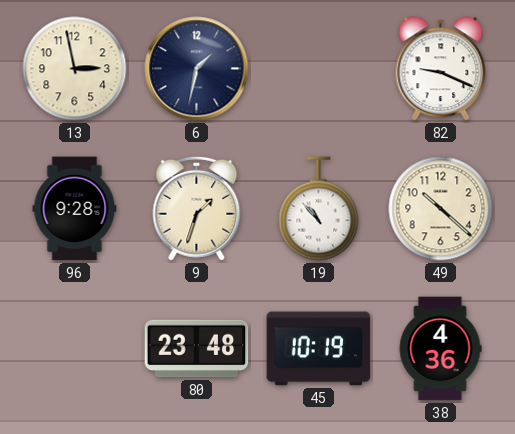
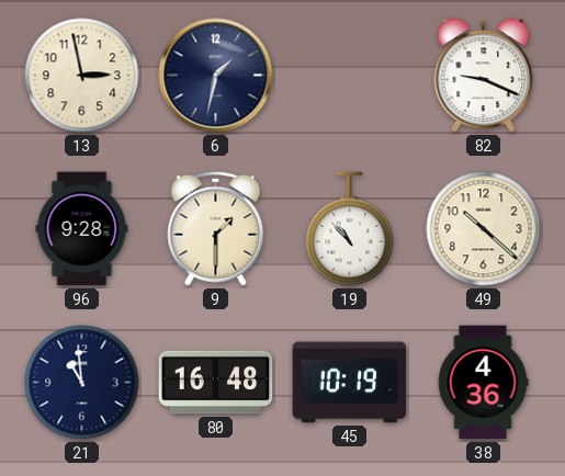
9: 1:33 -> 1:30 (216, 228)
21: none -> 10:59 (82, 383)
80: 23:48 -> 16:48 (216, 383)
